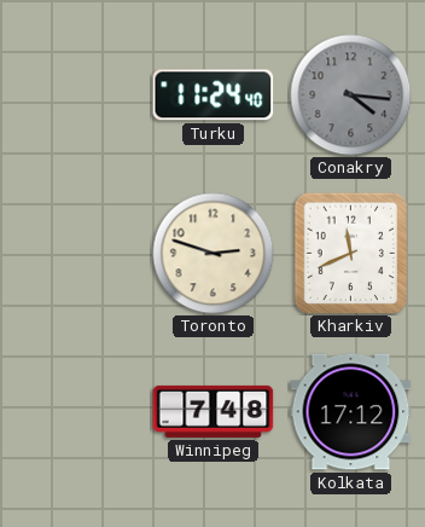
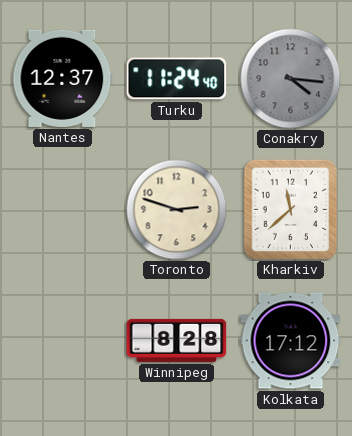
Nantes: none -> 12:37 (63, 78)
Kharkiv: 11:41 -> 11:38 (291, 209)
Winnipeg: 7:48 -> 8:28 (177, 340)
